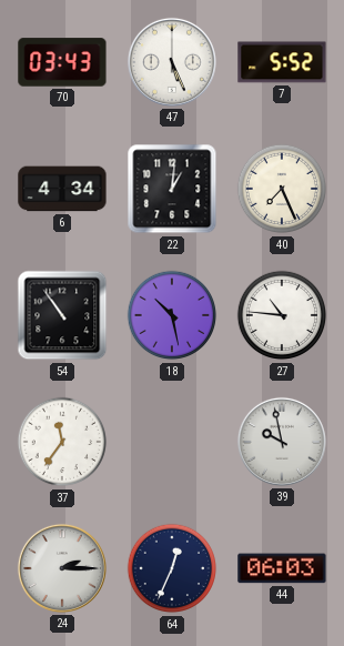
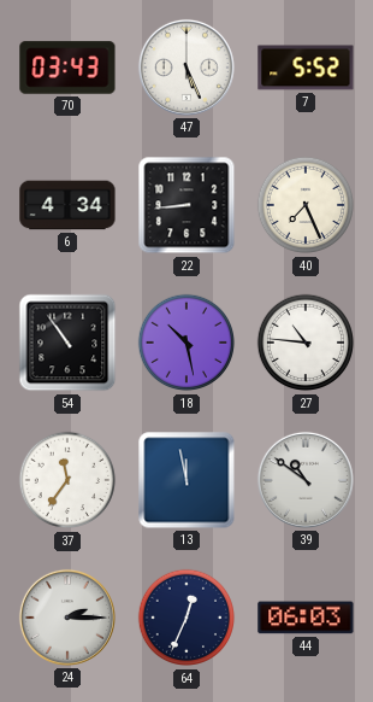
22: 1:01 -> 8:44 (186, 205)
13: none -> 11:58 (186, 480)
39: 9:58 -> 10:51 (306, 480)
